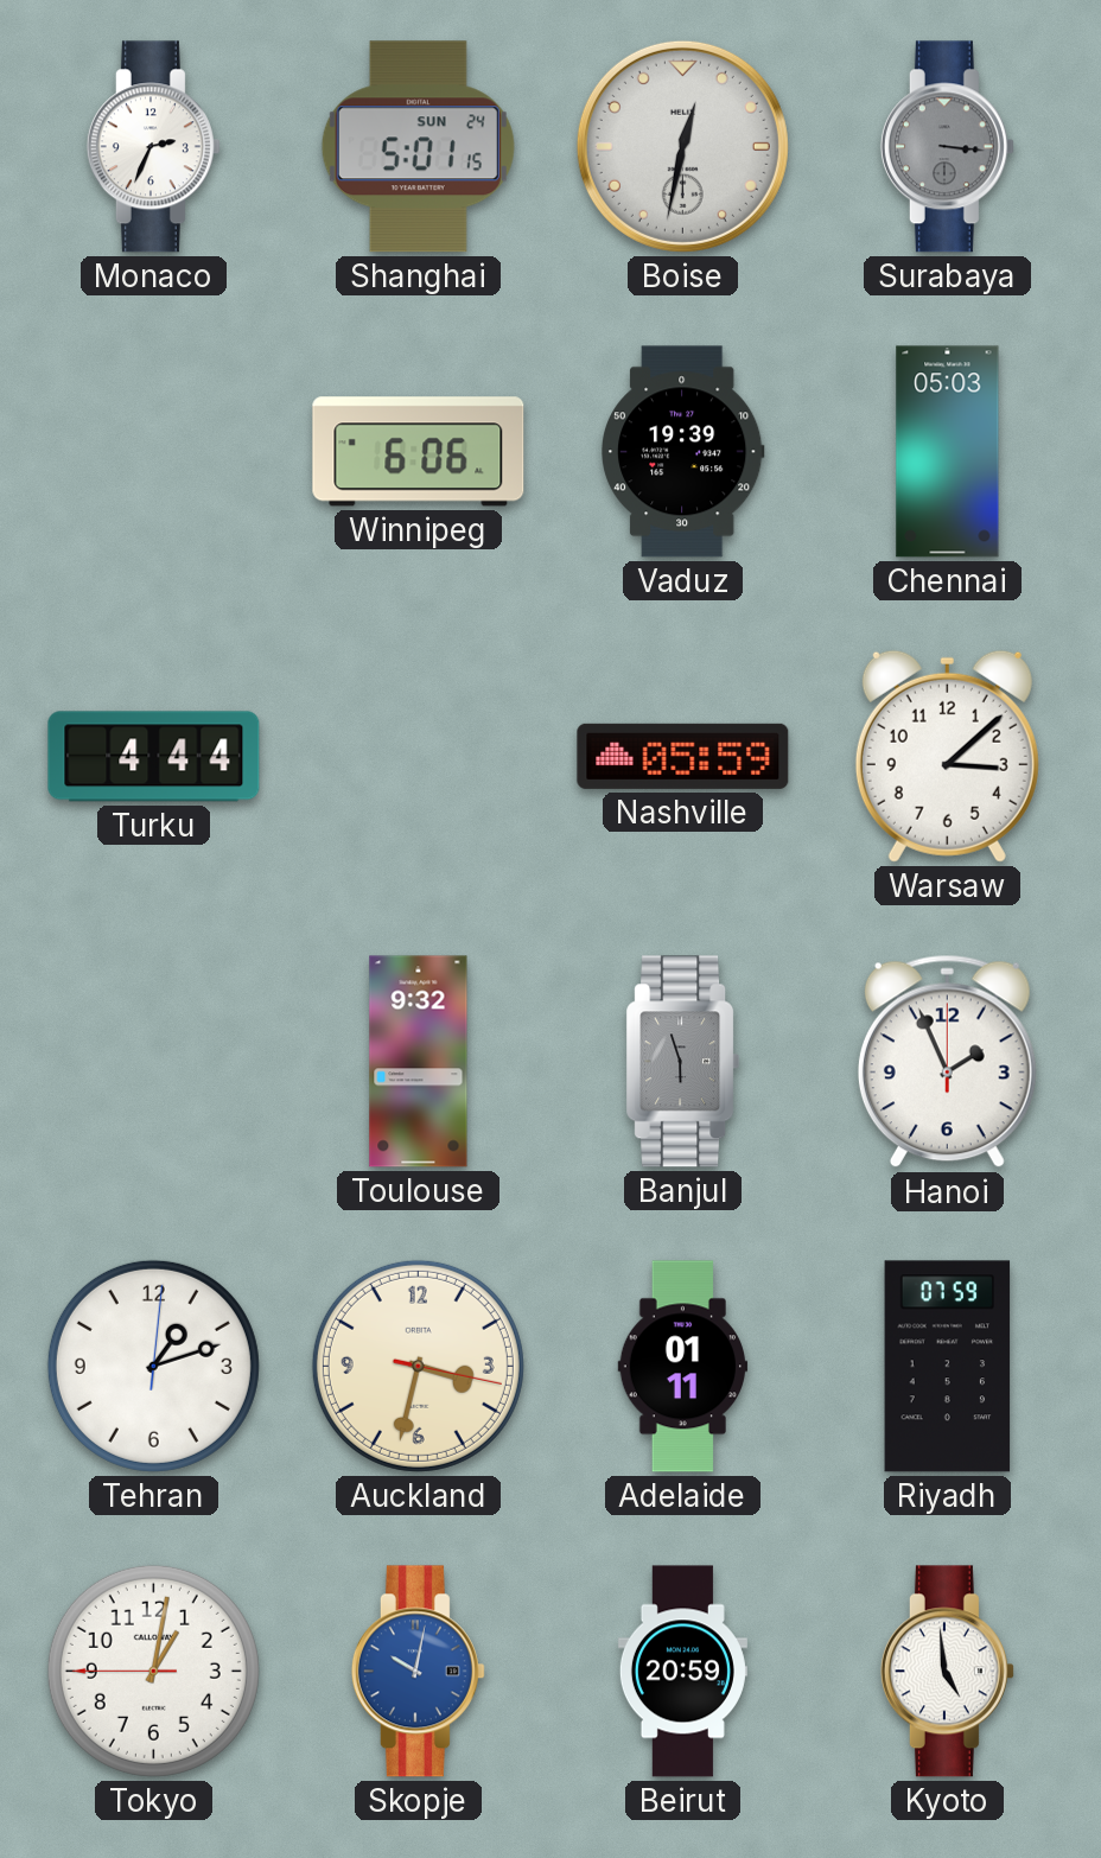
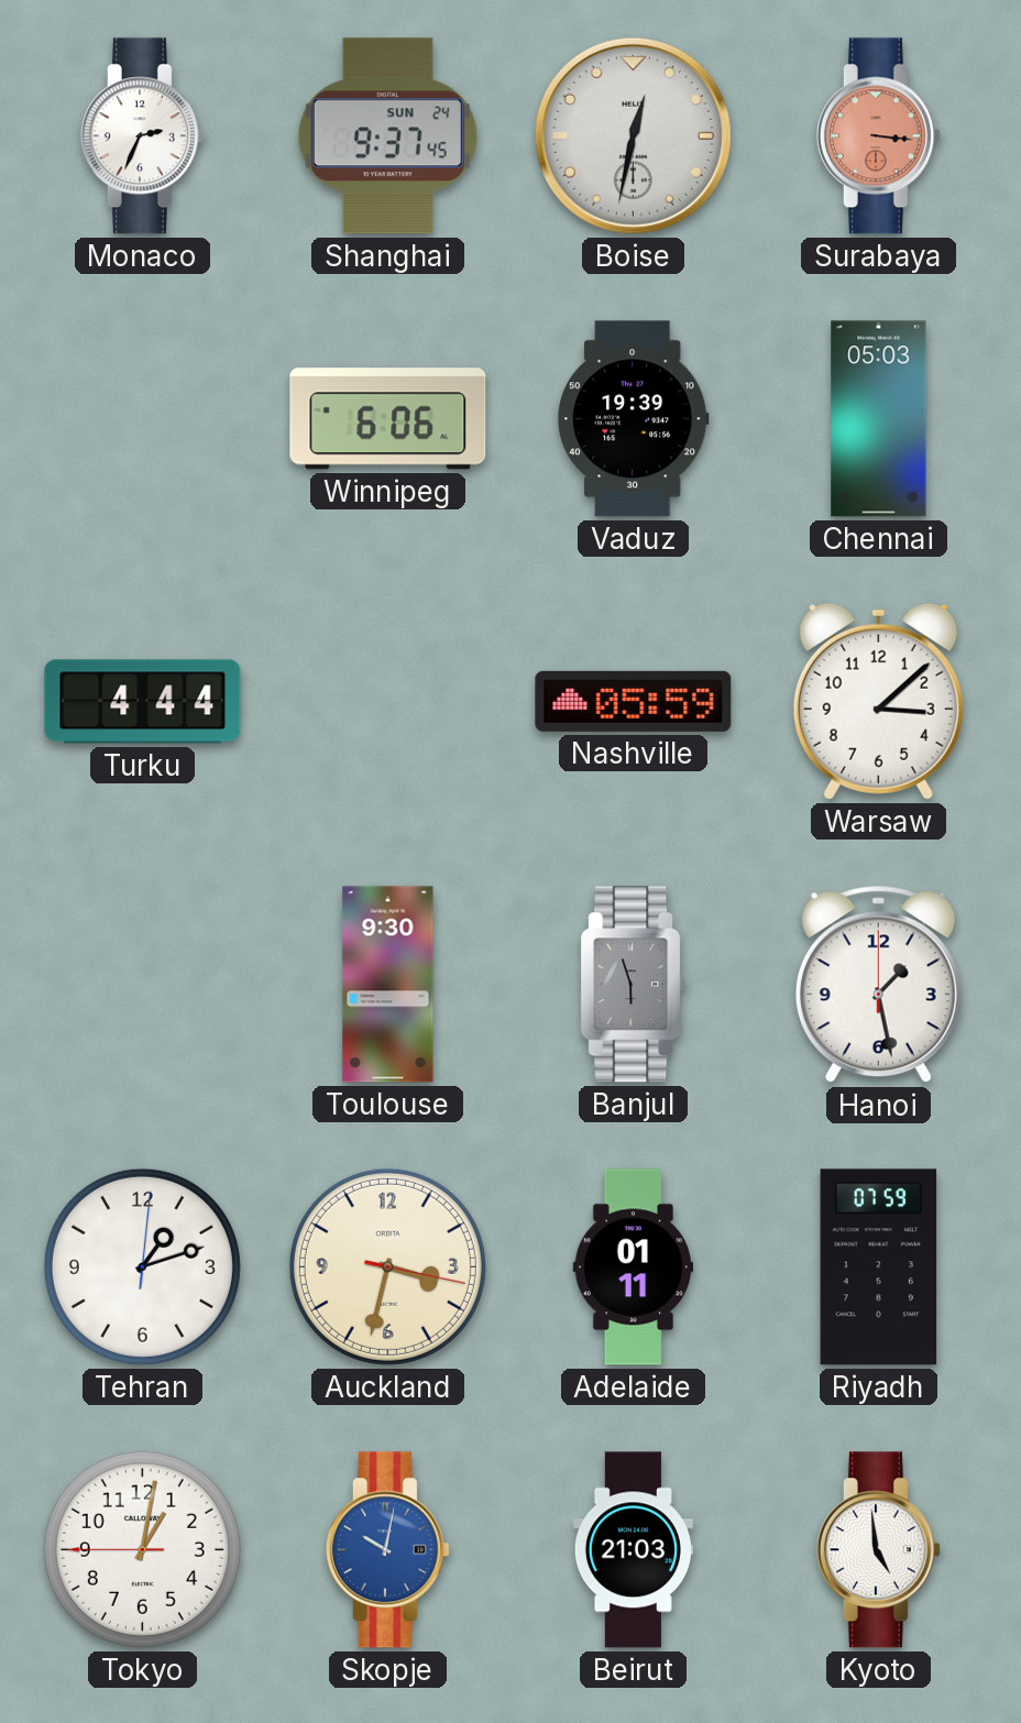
Shanghai: 5:01 -> 9:37 (387, 136)
Surabaya dial: grey -> salmon (878, 136)
Toulouse: 9:32 -> 9:30 (388, 985)
Hanoi: 1:56 -> 1:28 (878, 985)
Beirut: 20:59 -> 21:03 (633, 1550)
